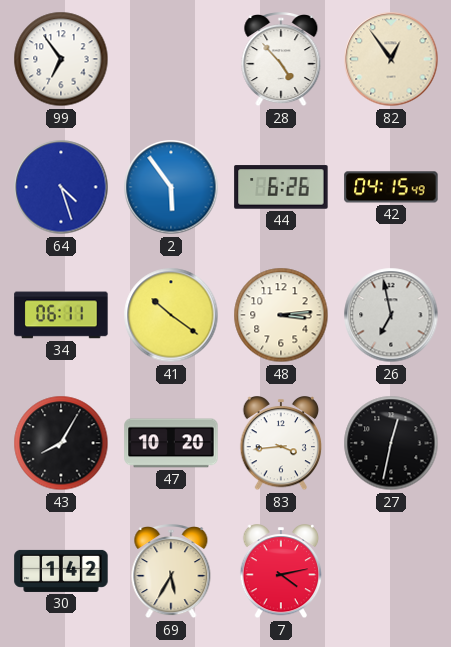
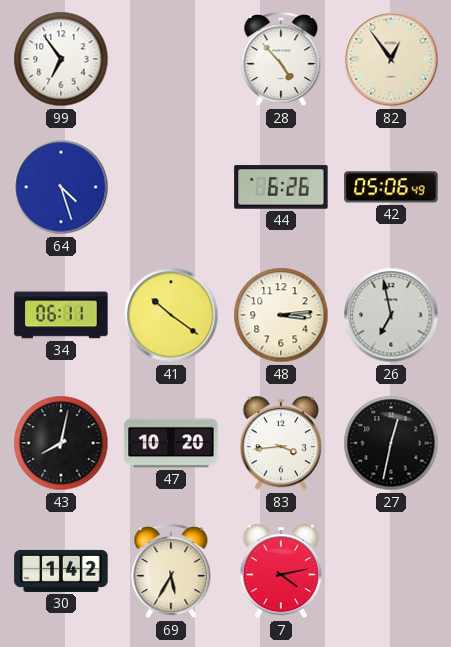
2: 5:54 -> none (171, 187)
42: 04:15 -> 05:06 (391, 187)
43: 8:05 -> 8:02 (61, 443)
